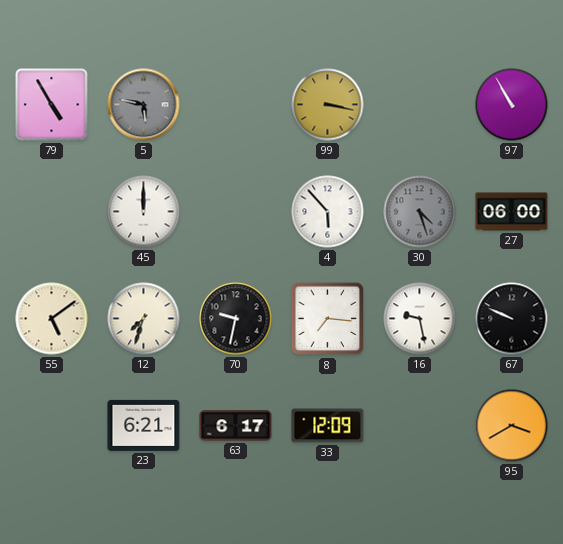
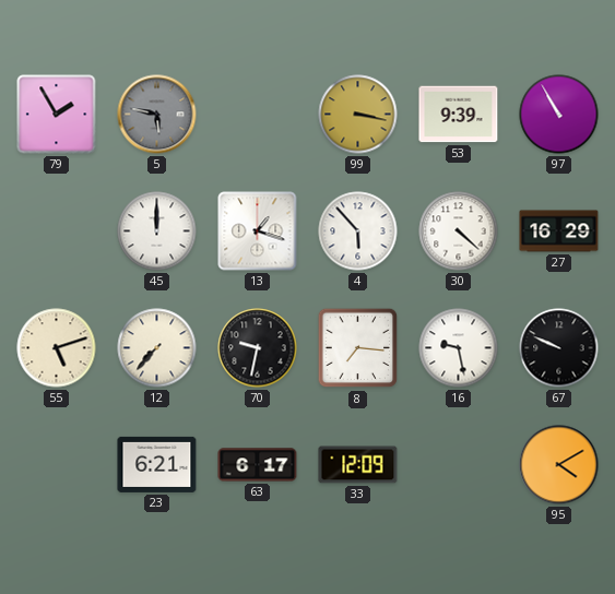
79: 4:55 -> 1:55 (57, 115)
53: none -> 9:39 (459, 115)
13: none -> 1:18 (258, 231)
30: 4:27 -> 4:22 (459, 231)
30 dial: grey -> white (459, 231)
27: 06:00 -> 16:29 (559, 231)
55: 5:09 -> 5:12 (57, 348)
12: 7:33 -> 7:37 (157, 348)
95: 3:40 -> 4:10 (559, 465)
